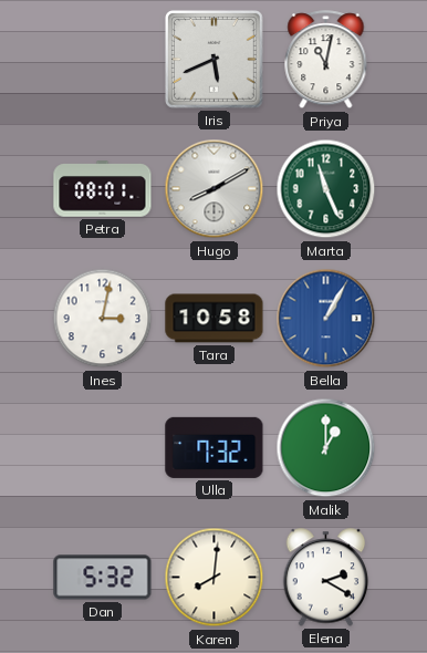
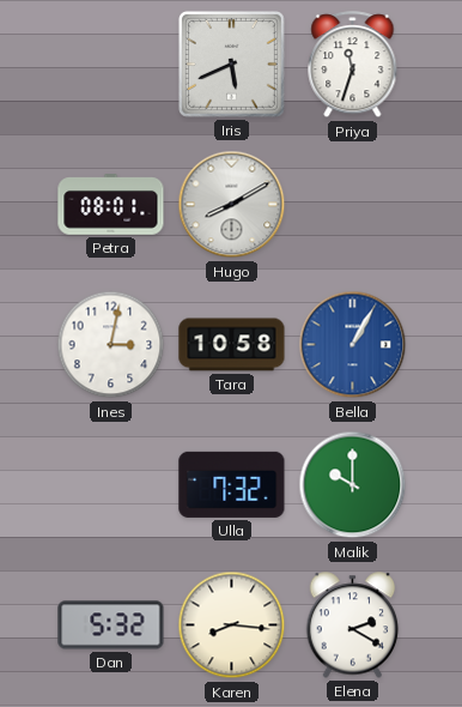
Priya: 11:02 -> 11:33 (353, 65)
Marta: 11:26 -> none (326, 189)
Malik: 1:00 -> 10:00 (353, 485)
Karen: 8:01 -> 8:16 (232, 626)
